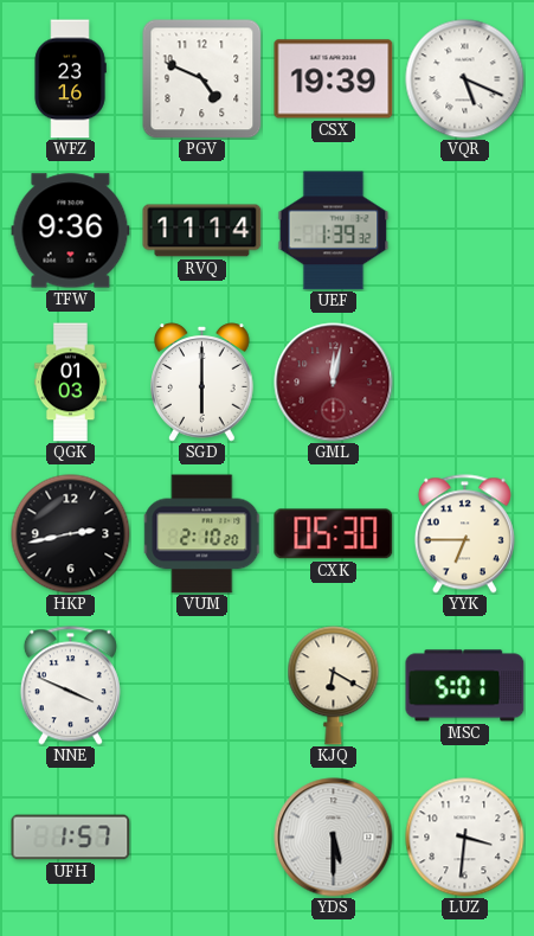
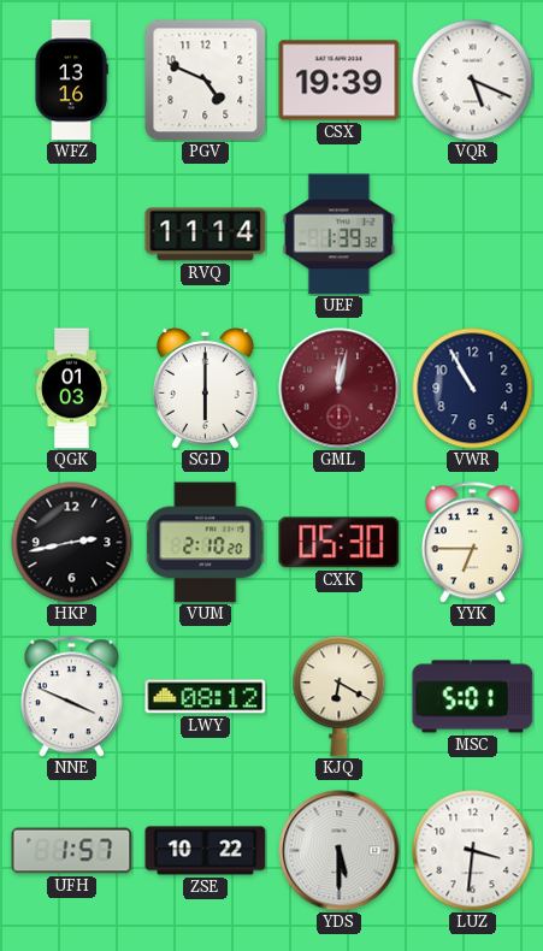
WFZ: 23:16 -> 13:16 (71, 81)
TFW: 9:36 -> none (71, 231)
VWR: none -> 10:55 (473, 389)
LWY: none -> 08:12 (206, 697)
ZSE: none -> 10:22 (206, 851)
